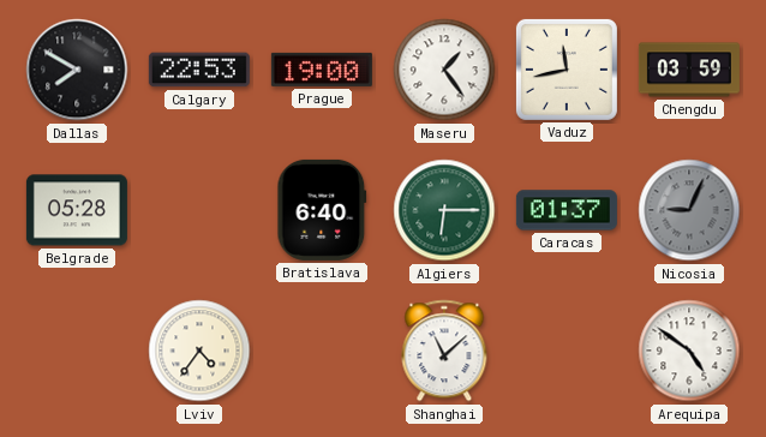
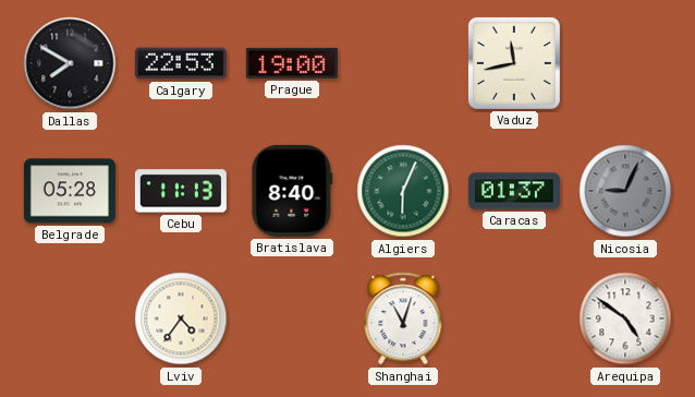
Maseru: 1:24 -> none (444, 70)
Chengdu: 03:59 -> none (689, 70)
Cebu: none -> 11:13 (181, 191)
Bratislava: 6:40 -> 8:40 (292, 191)
Algiers: 6:15 -> 6:04 (403, 191)
Shanghai: 11:08 -> 11:03 (403, 318)
